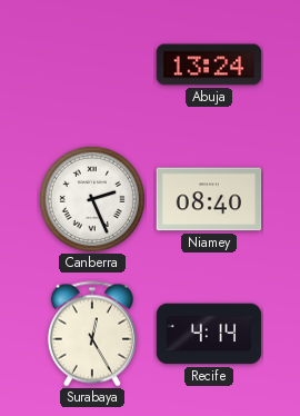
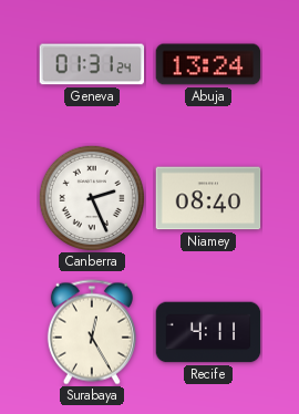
Geneva: none -> 01:31 (92, 64)
Recife: 4:14 -> 4:11 (208, 332)
